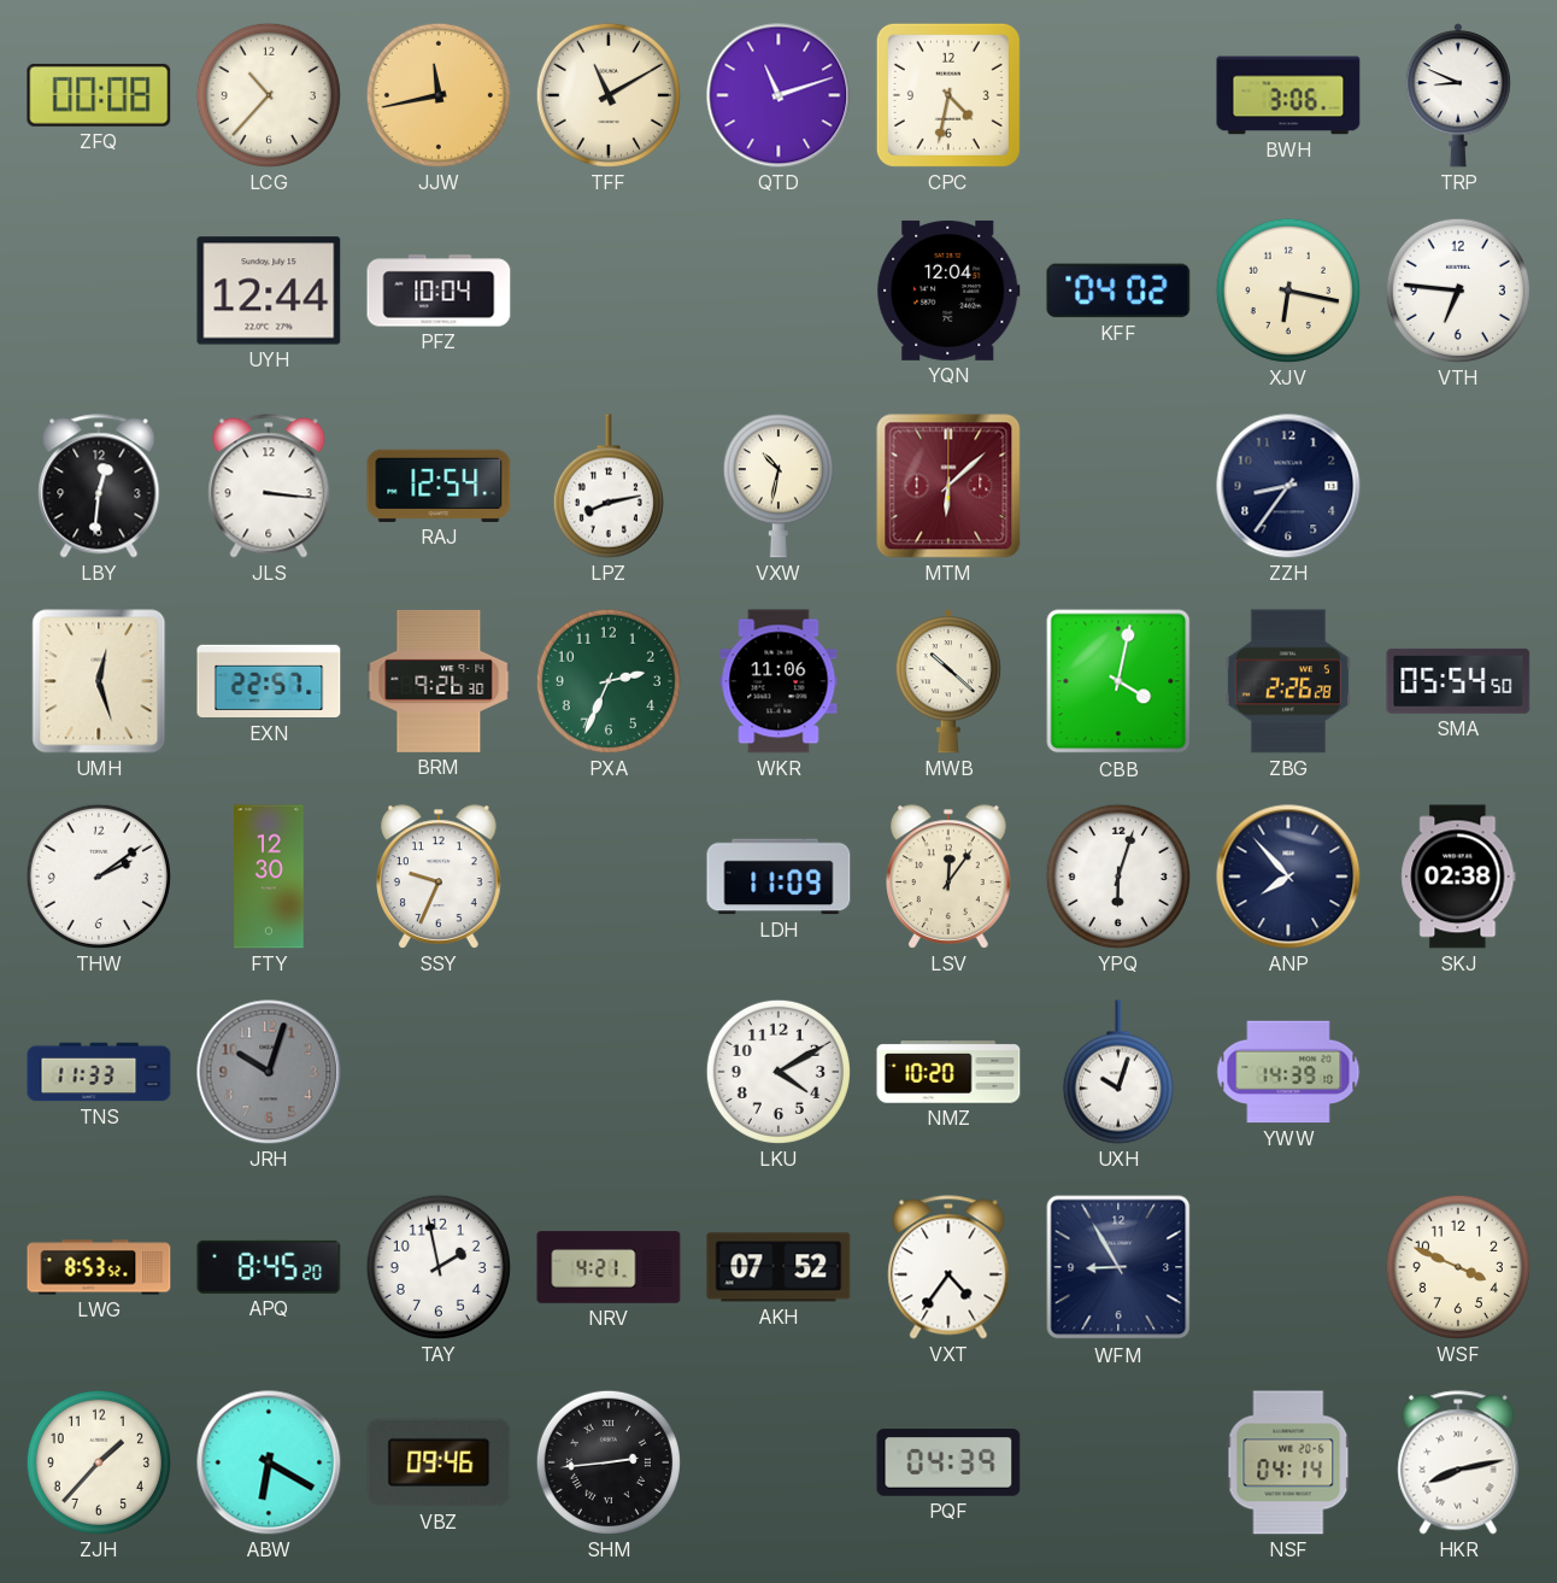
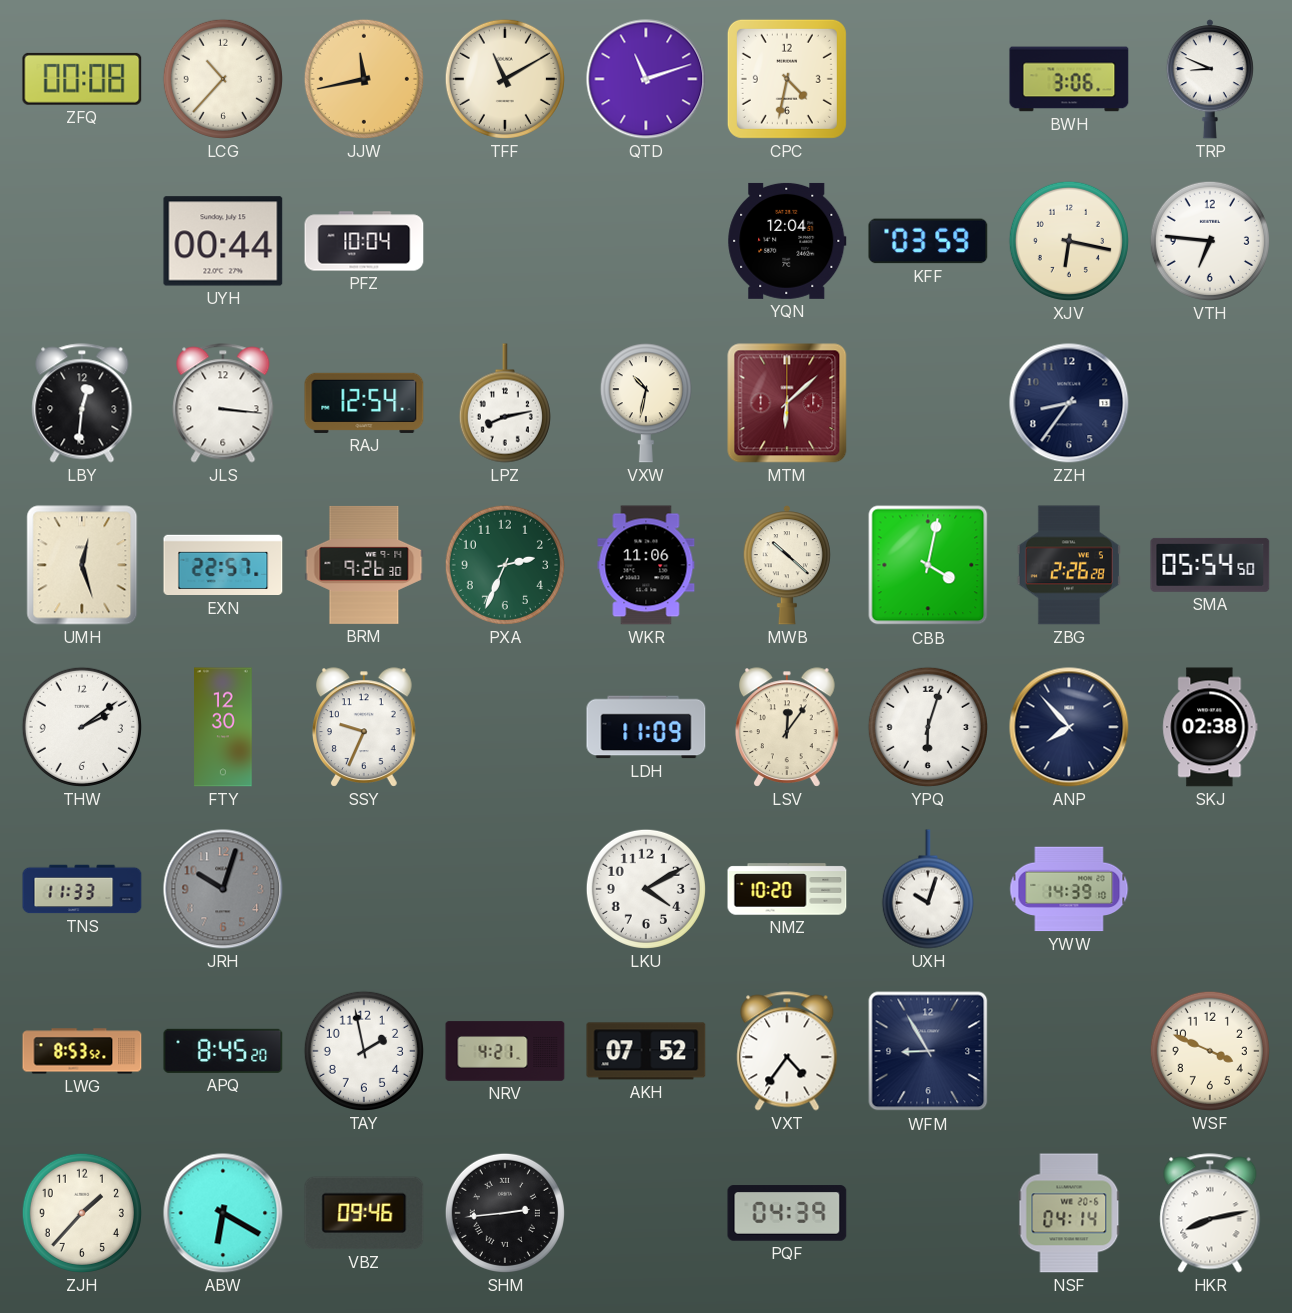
UYH: 12:44 -> 00:44 (223, 241)
KFF: 04:02 -> 03:59 (928, 241)
